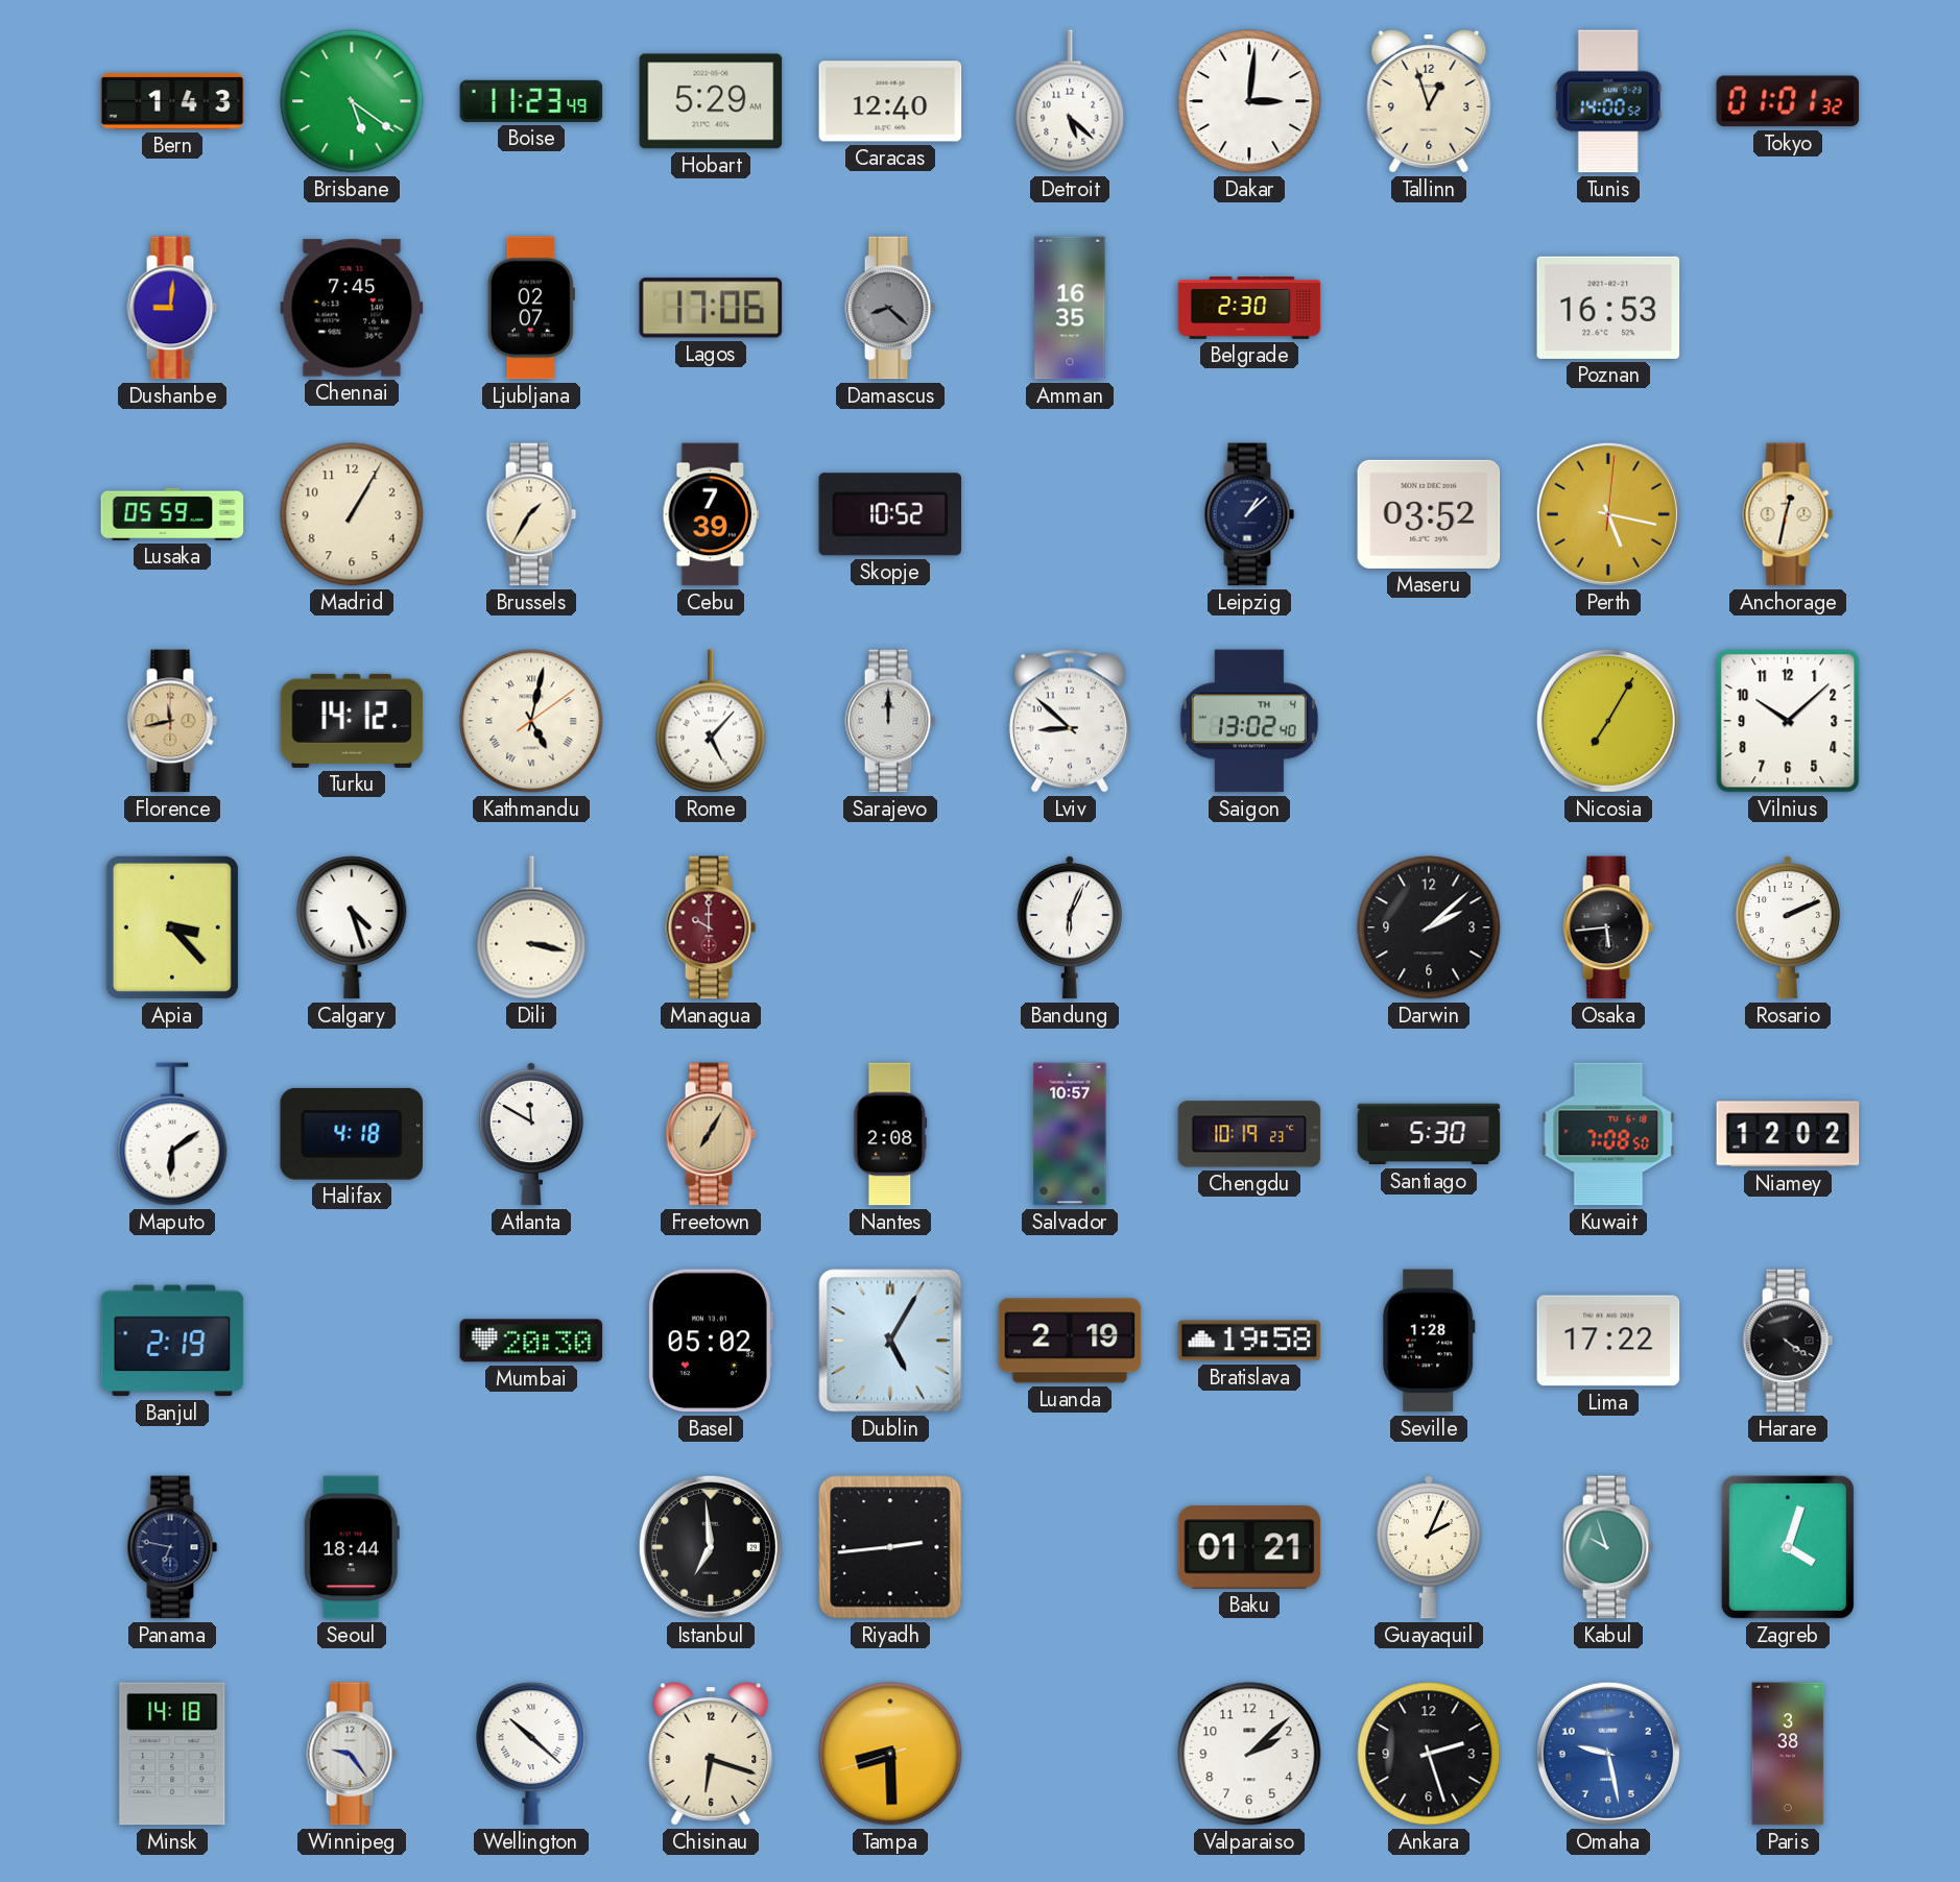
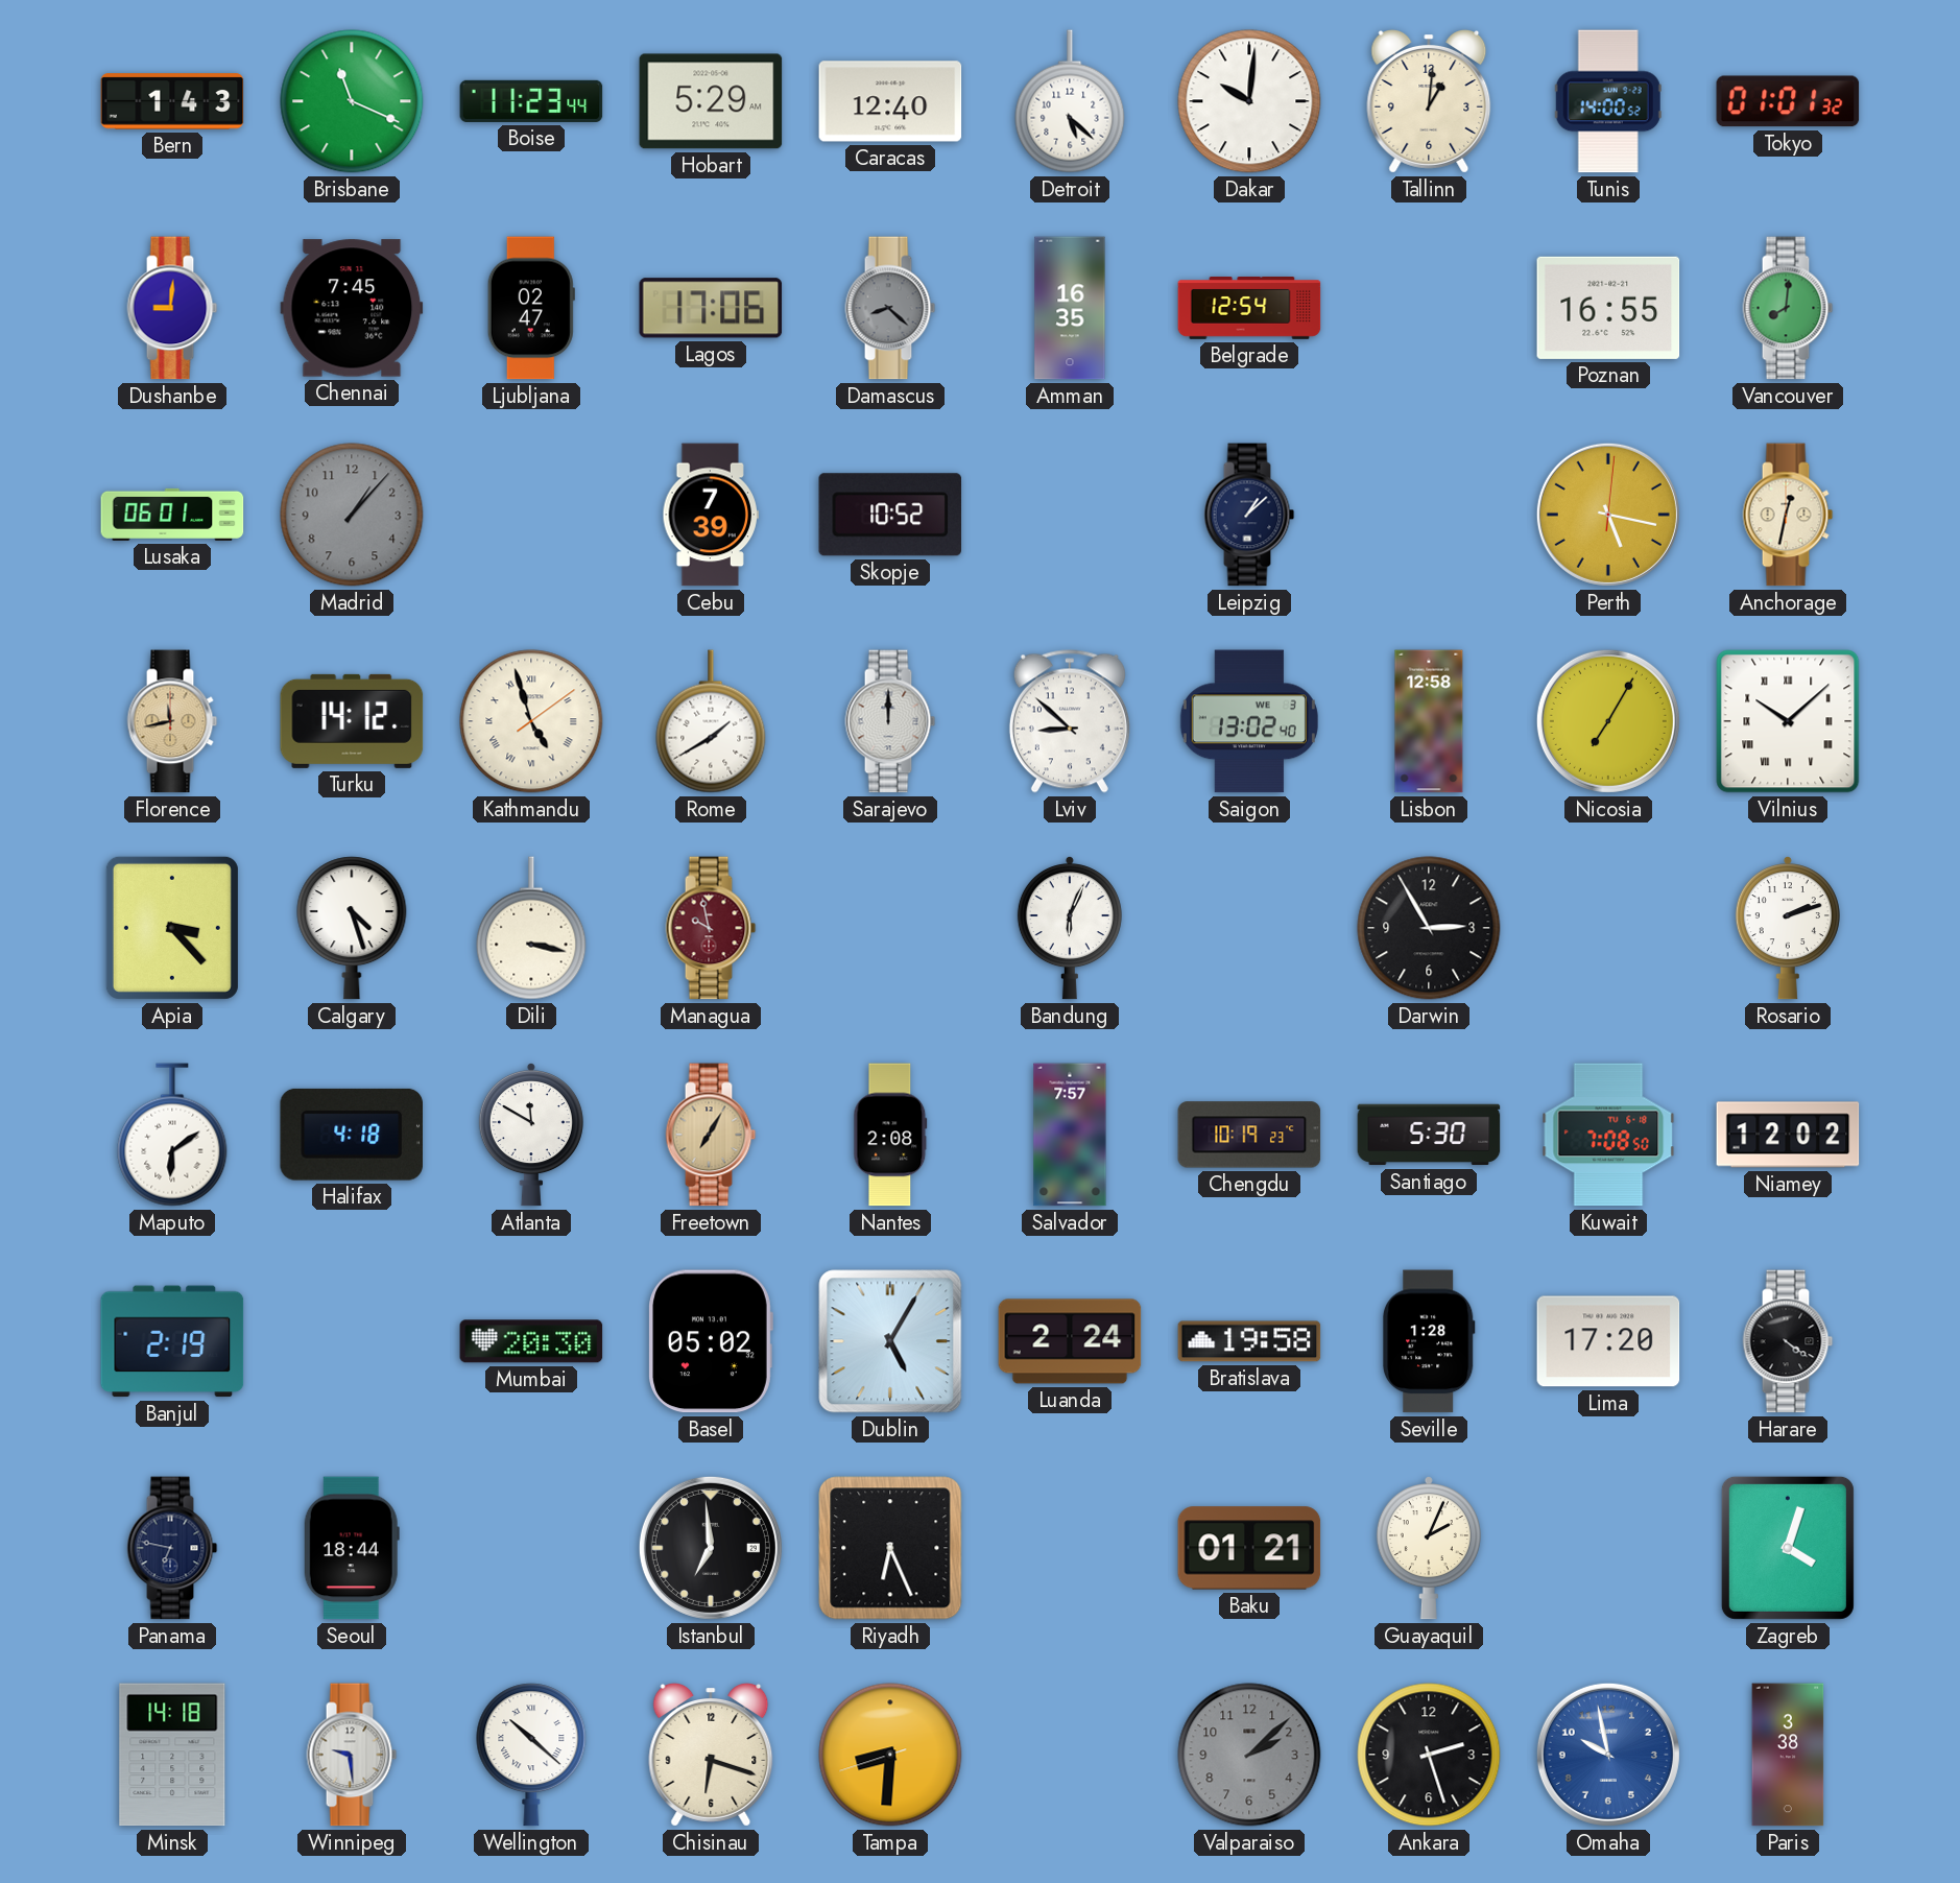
Brisbane: 5:21 -> 11:19 (352, 101)
Boise: 11:23:49 -> 11:23:44 (531, 101)
Dakar: 3:01 -> 10:01 (1249, 101)
Tallinn: 12:57 -> 1:01 (1429, 102)
Ljubljana: 02:07 -> 02:47 (531, 308)
Belgrade: 2:30 -> 12:54 (1249, 309)
Poznan: 16:53 -> 16:55 (1608, 308)
Vancouver: none -> 8:01 (1788, 308)
Lusaka: 05:59 -> 06:01 (172, 515)
Madrid: 1:05 -> 1:07 (352, 515)
Madrid dial: cream -> grey (352, 515)
Brussels: 1:35 -> none (531, 514)
Maseru: 03:52 -> none (1429, 514)
Kathmandu: 5:02 -> 4:57 (531, 721)
Rome: 5:07 -> 1:40 (711, 721)
Saigon date: TH 4 -> WE 3 (1249, 721)
Lisbon: none -> 12:58 (1429, 721)
Vilnius numerals: Arabic -> Roman (1788, 721)
Managua: 10:00 -> 9:58 (711, 928)
Darwin: 2:08 -> 2:55 (1429, 928)
Osaka: 5:44 -> none (1608, 927)
Rosario: 2:11 -> 2:12 (1788, 929)
Salvador: 10:57 -> 7:57 (1070, 1135)
Luanda: 2:19 -> 2:24 (1070, 1341)
Lima: 17:22 -> 17:20 (1608, 1341)
Riyadh: 2:44 -> 6:26 (890, 1548)
Kabul: 9:57 -> none (1608, 1547)
Winnipeg: 9:24 -> 9:29 (352, 1755)
Tampa: 8:29 -> 8:30 (890, 1755)
Valparaiso dial: white -> grey (1249, 1755)
Omaha: 9:28 -> 9:58 (1608, 1755)
